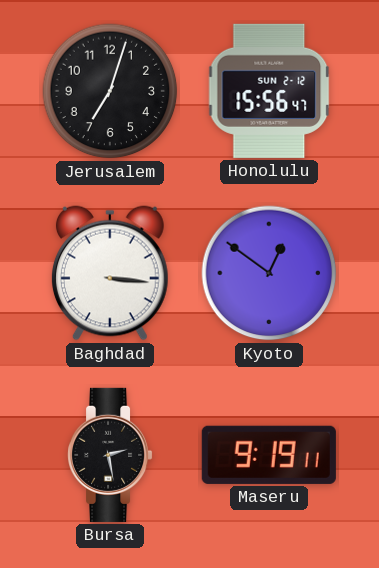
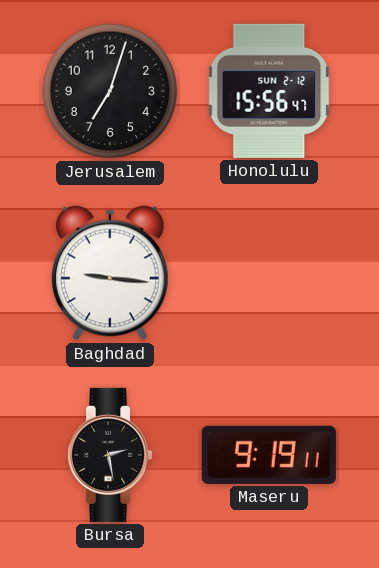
Baghdad: 3:16 -> 9:16 (110, 273)
Kyoto: 12:51 -> none (269, 273)
